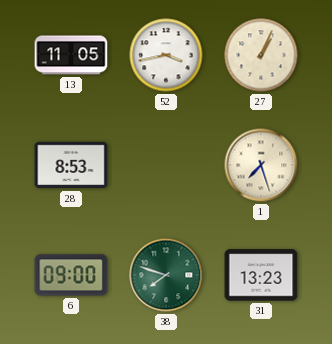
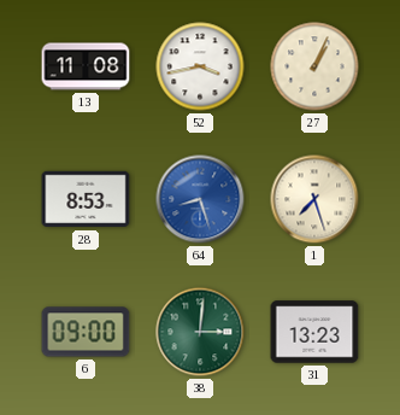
13: 11:05 -> 11:08 (86, 66)
64: none -> 8:27 (200, 199)
38: 7:48 -> 3:01 (200, 332)
